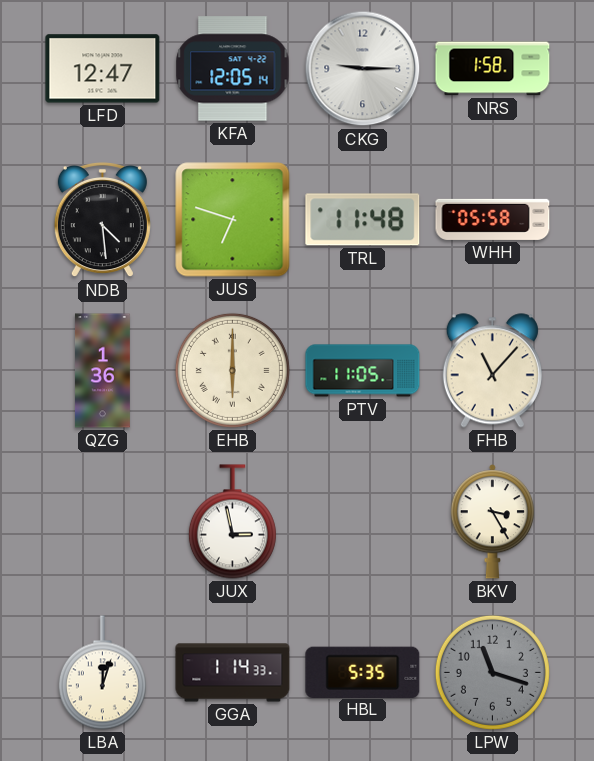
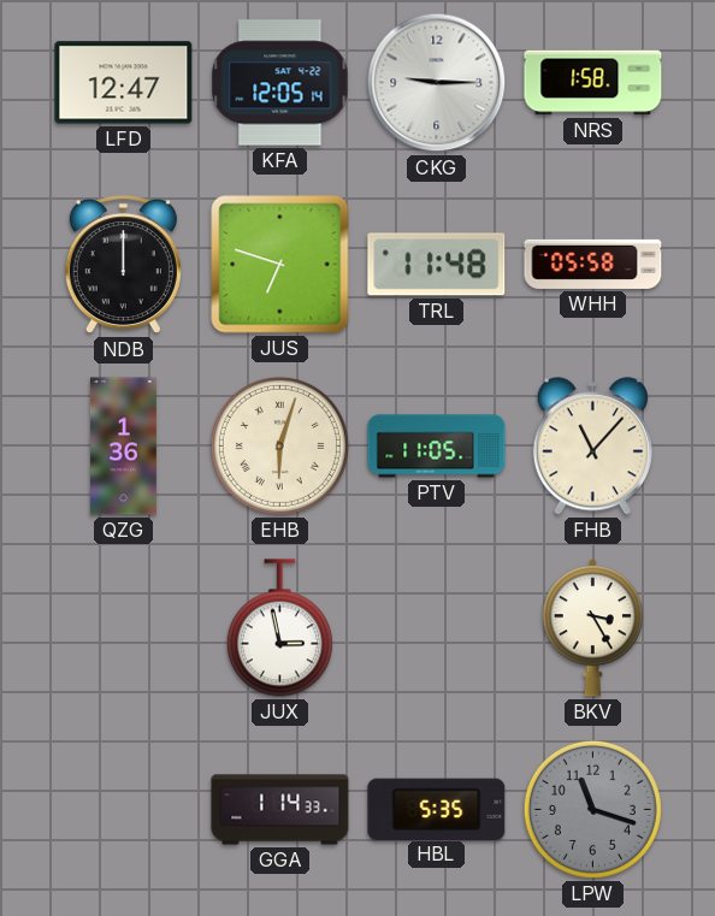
NDB: 4:29 -> 12:00 (123, 266)
EHB: 6:00 -> 6:03 (279, 445)
LBA: 12:03 -> none (102, 673)
